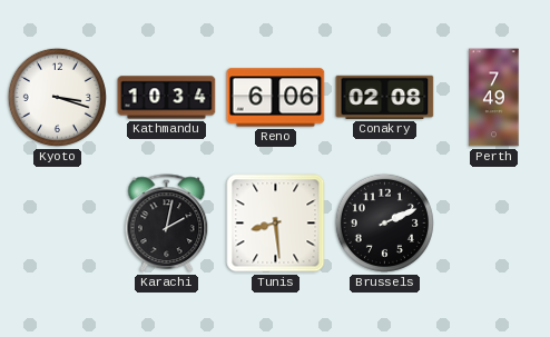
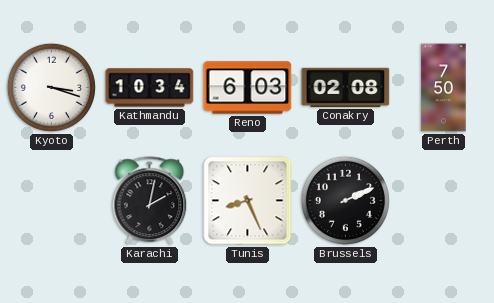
Reno: 6:06 -> 6:03 (248, 88)
Perth: 7:49 -> 7:50 (444, 88)
Tunis: 8:29 -> 8:26 (248, 201)
